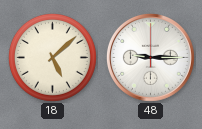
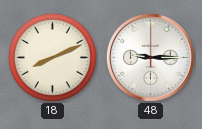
18: 5:08 -> 8:11 (52, 57)
